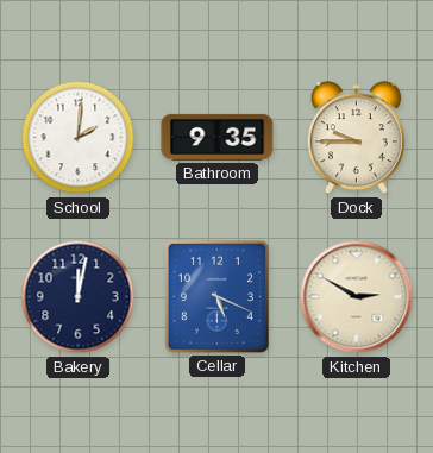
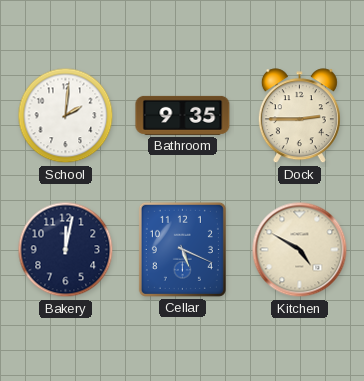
Dock: 9:45 -> 2:45 (299, 116)
Kitchen: 2:50 -> 4:50 (300, 250)
